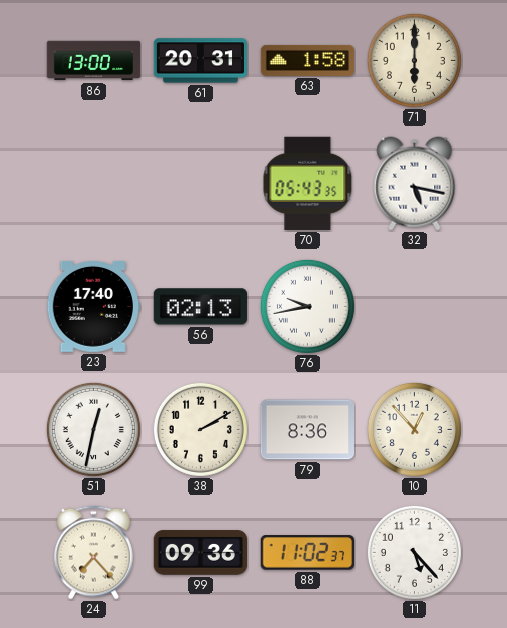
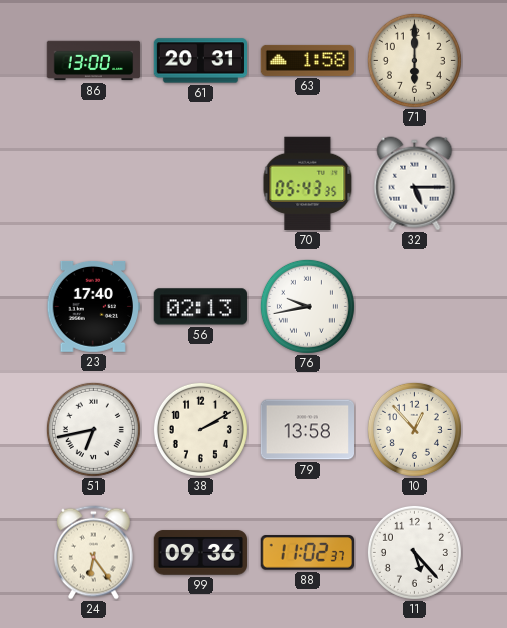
32: 5:17 -> 5:15 (415, 184)
51: 12:32 -> 6:43 (93, 429)
79: 8:36 -> 13:58 (307, 430)
24: 7:23 -> 6:24 (93, 553)
